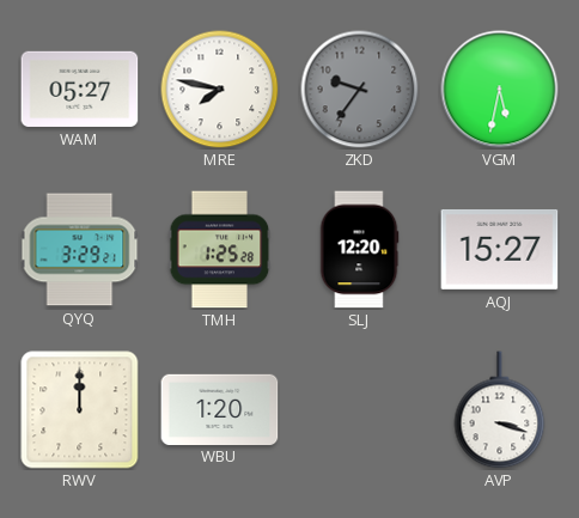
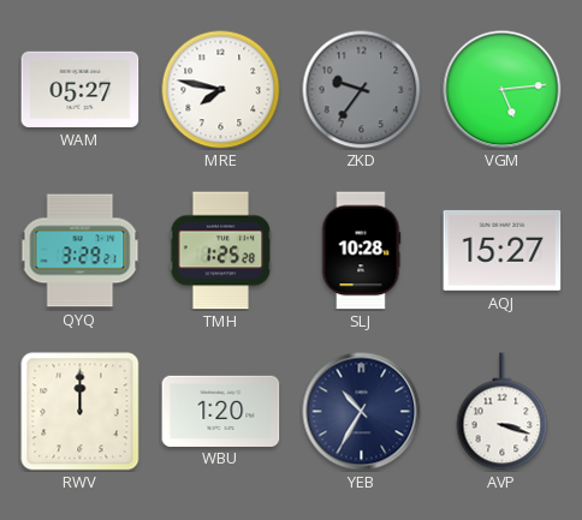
VGM: 5:32 -> 5:14 (503, 90)
SLJ: 12:20 -> 10:28 (361, 251)
YEB: none -> 10:35 (362, 412)
